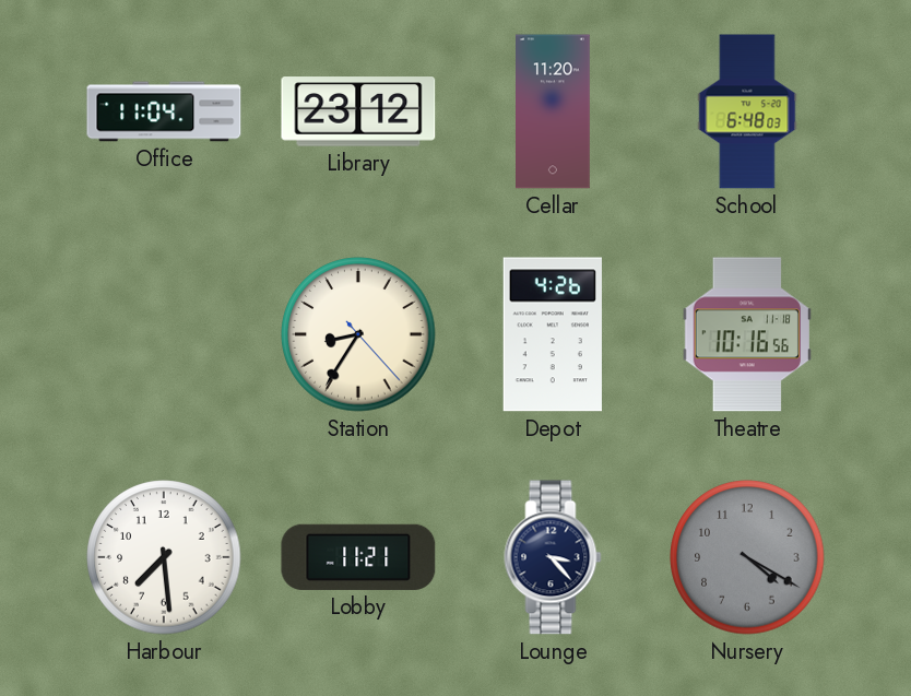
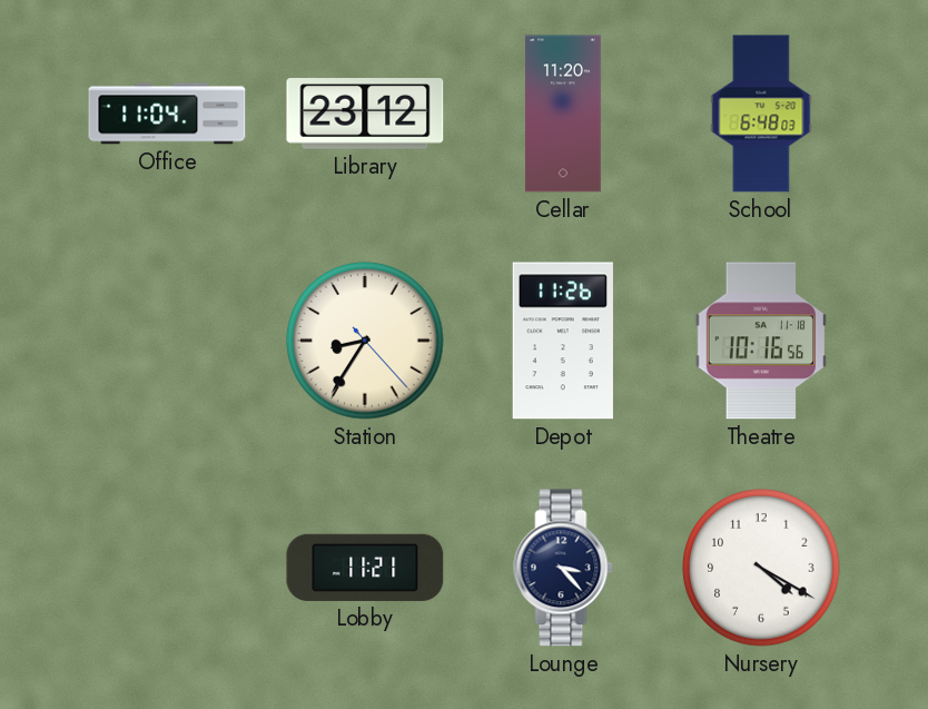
Depot: 4:26 -> 11:26 (563, 341)
Harbour: 7:29 -> none (164, 557)
Nursery dial: grey -> white (761, 568)
